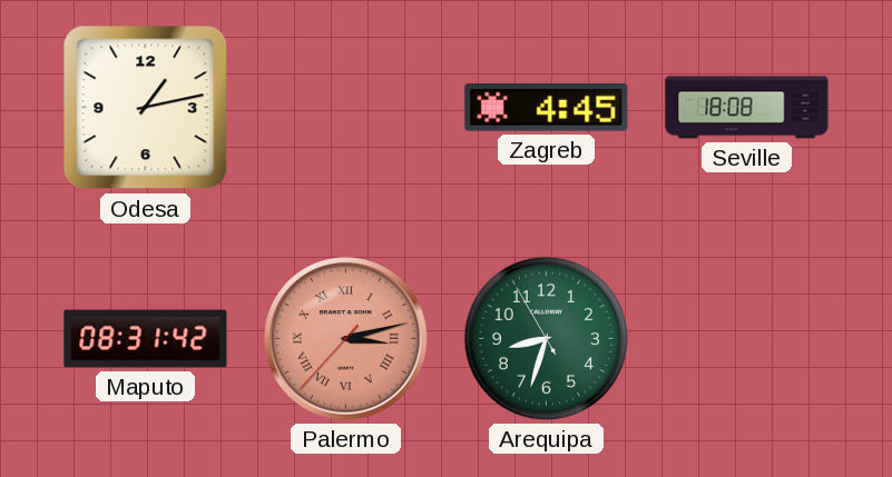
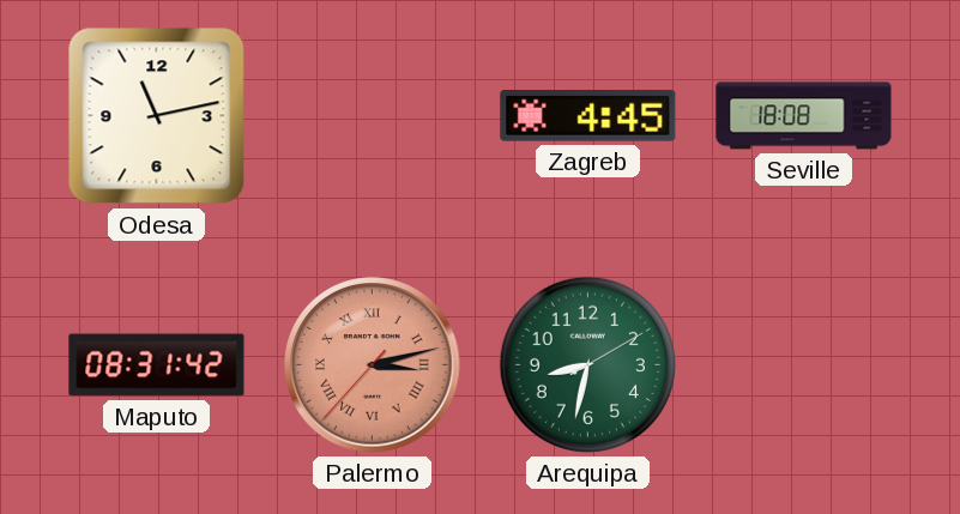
Odesa: 1:13 -> 11:13 (157, 116)
Arequipa: 8:32:55 -> 8:32:10 (587, 364)
